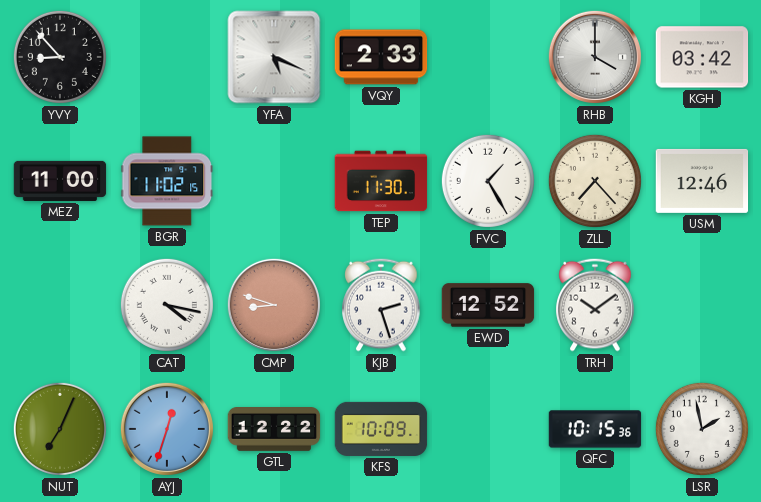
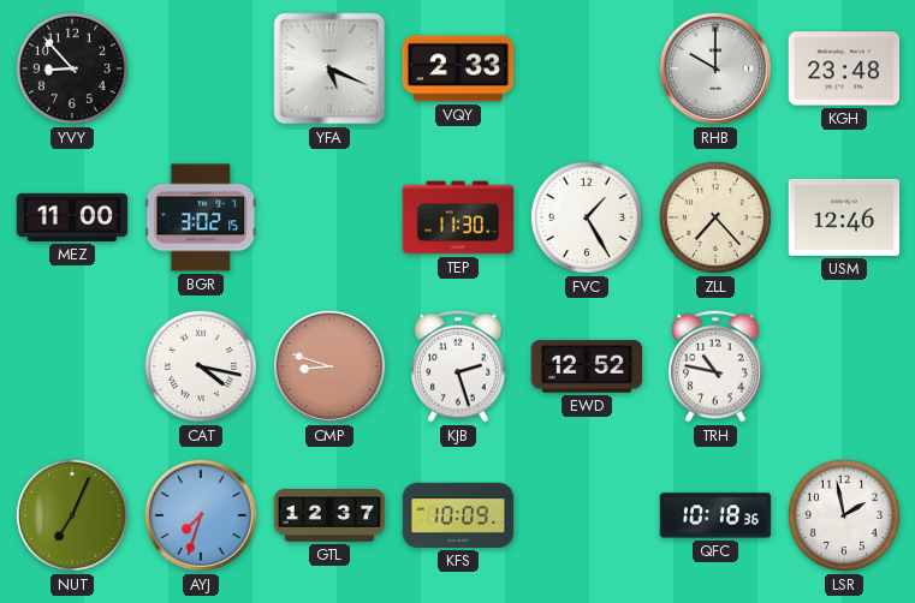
RHB: 4:00 -> 10:00 (715, 68)
KGH: 03:42 -> 23:48 (844, 68)
BGR: 11:02 -> 3:02 (201, 217)
TRH: 10:09 -> 10:47 (715, 366)
AYJ: 12:33 -> 7:33 (201, 515)
GTL: 12:22 -> 12:37 (329, 517)
QFC: 10:15 -> 10:18 (715, 515)
